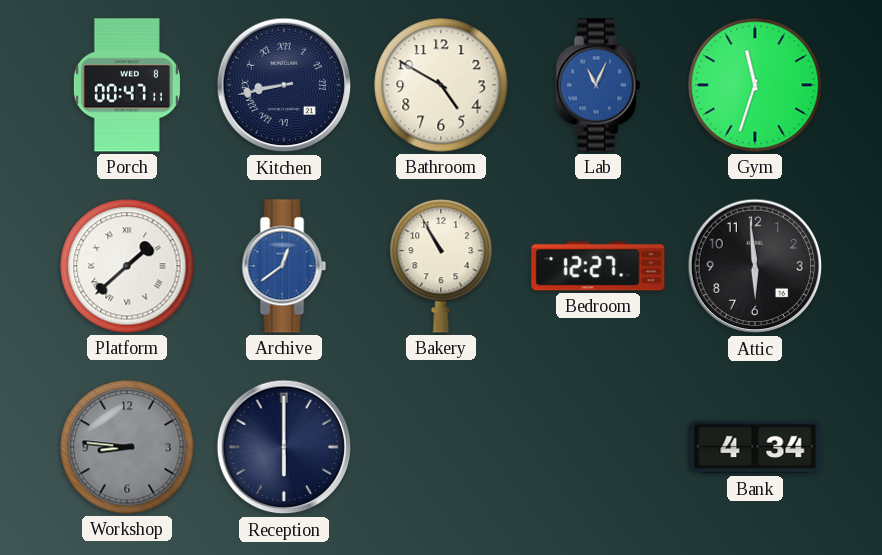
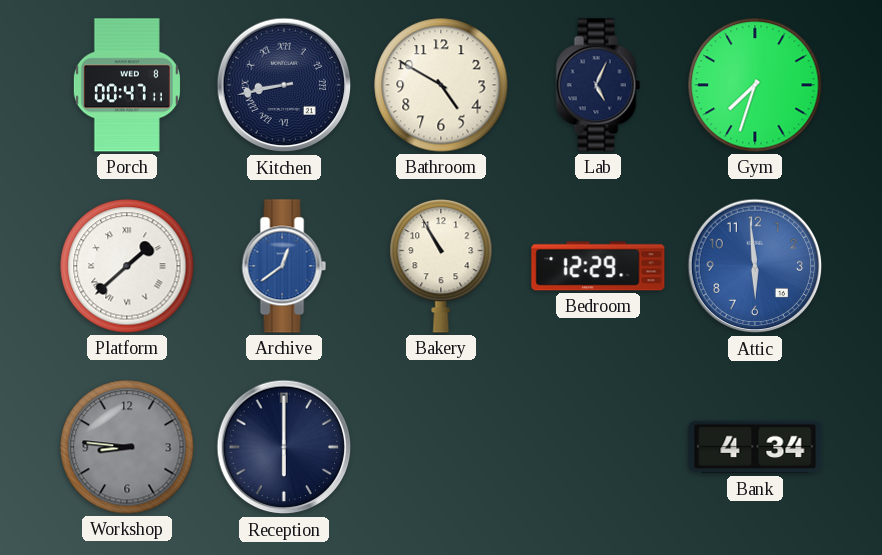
Lab: 11:04 -> 5:04 (598, 85)
Lab dial: blue -> navy (598, 85)
Gym: 11:33 -> 7:33 (755, 85)
Bedroom: 12:27 -> 12:29 (598, 266)
Attic dial: black -> blue (755, 266)
